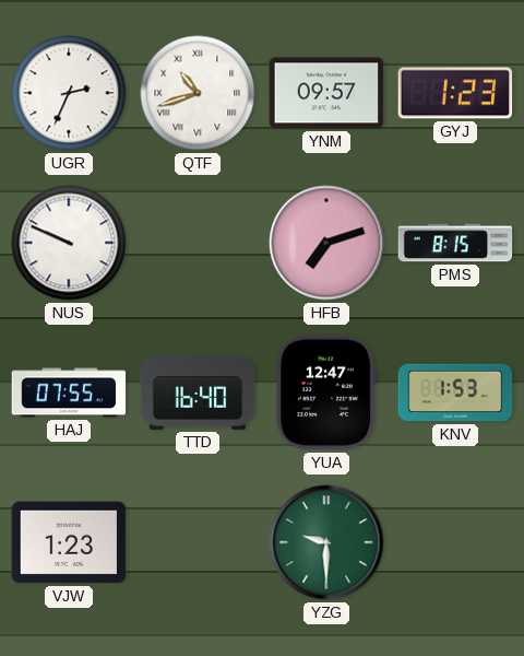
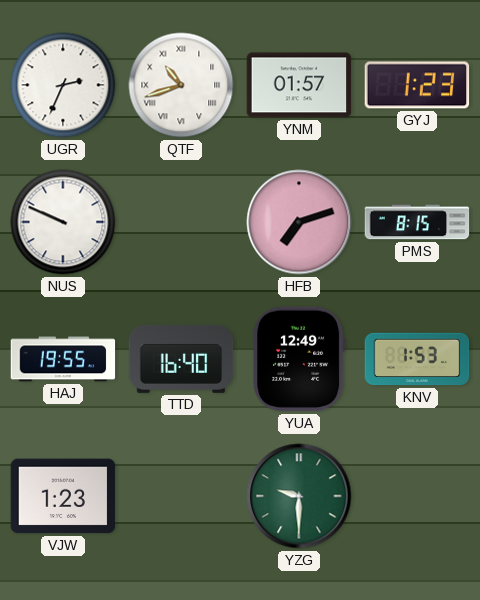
YNM: 09:57 -> 01:57 (299, 85)
HAJ: 07:55 -> 19:55 (63, 359)
YUA: 12:47 -> 12:49 (299, 359)
